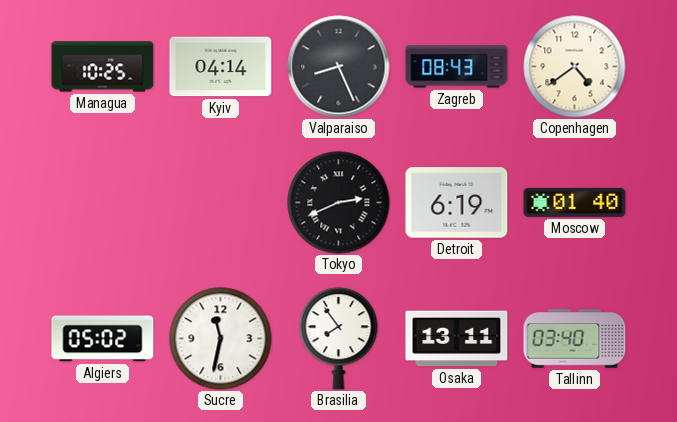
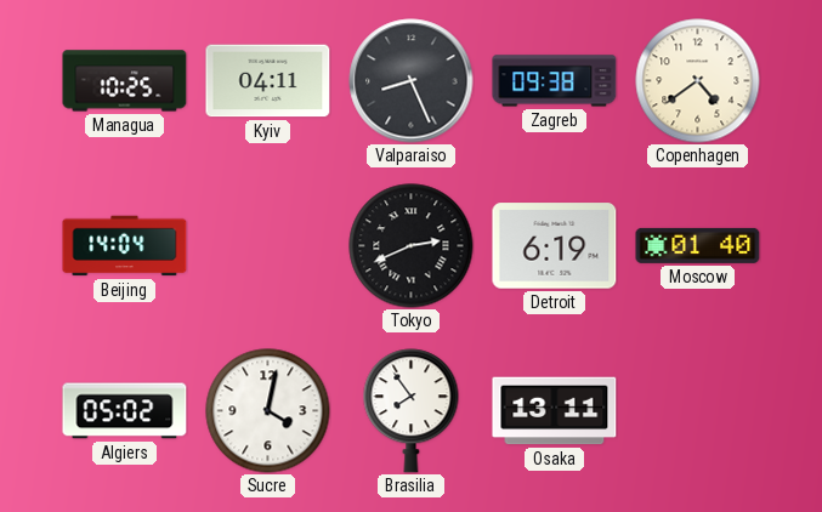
Kyiv: 04:14 -> 04:11 (268, 81)
Zagreb: 08:43 -> 09:38 (555, 81)
Beijing: none -> 14:04 (125, 246)
Sucre: 11:32 -> 4:02 (268, 411)
Tallinn: 03:40 -> none (575, 339)
